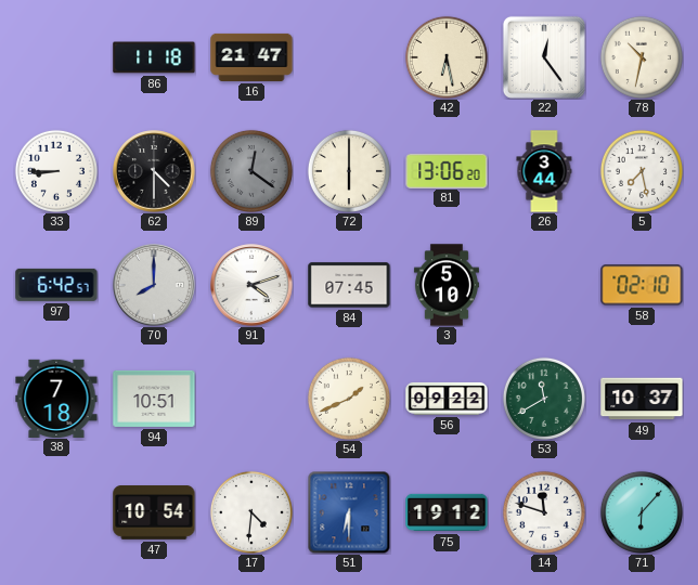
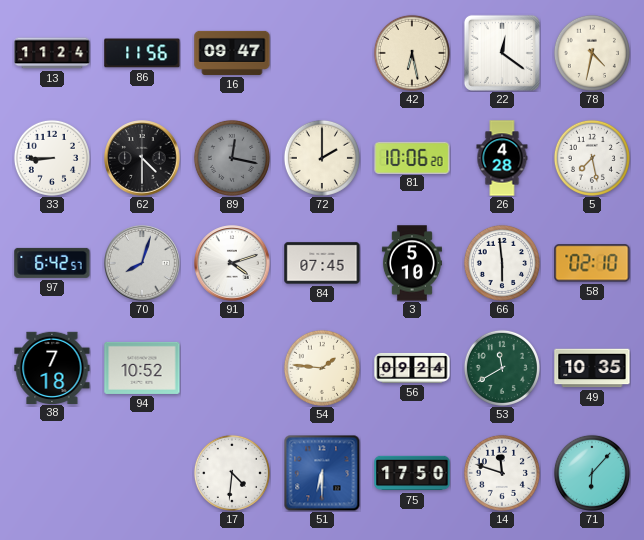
13: none -> 11:24 (52, 53)
86: 11:18 -> 11:56 (142, 53)
16: 21:47 -> 09:47 (232, 53)
22: 12:24 -> 12:21 (502, 53)
78: 10:32 -> 4:32 (592, 53)
89: 12:21 -> 12:17 (232, 158)
72: 6:00 -> 2:00 (322, 158)
81: 13:06 -> 10:06 (412, 157)
26: 3:44 -> 4:28 (502, 158)
70: 8:00 -> 8:03 (142, 263)
66: none -> 5:59 (502, 263)
94: 10:51 -> 10:52 (142, 368)
54: 1:41 -> 1:46 (322, 368)
56: 09:22 -> 09:24 (412, 368)
49: 10:37 -> 10:35 (592, 368)
47: 10:54 -> none (154, 513)
75: 19:12 -> 17:50 (412, 473)
